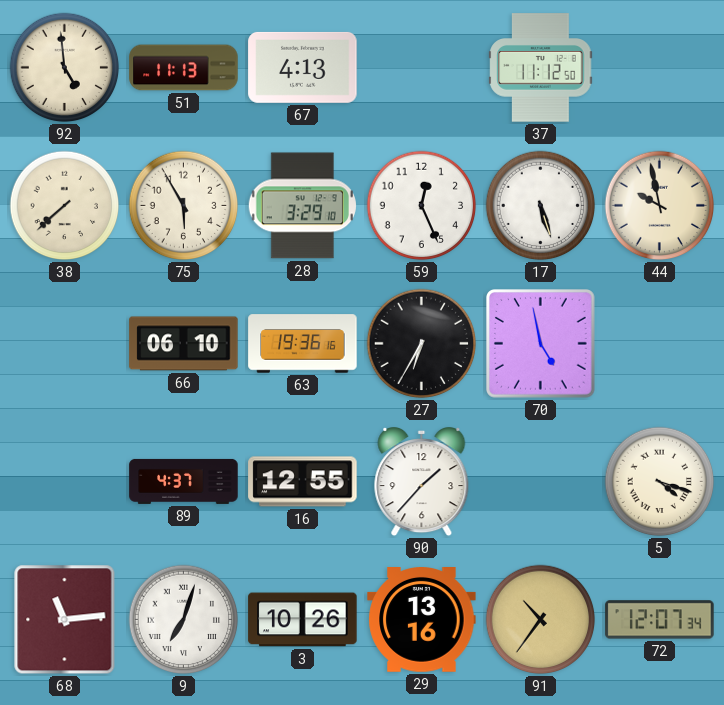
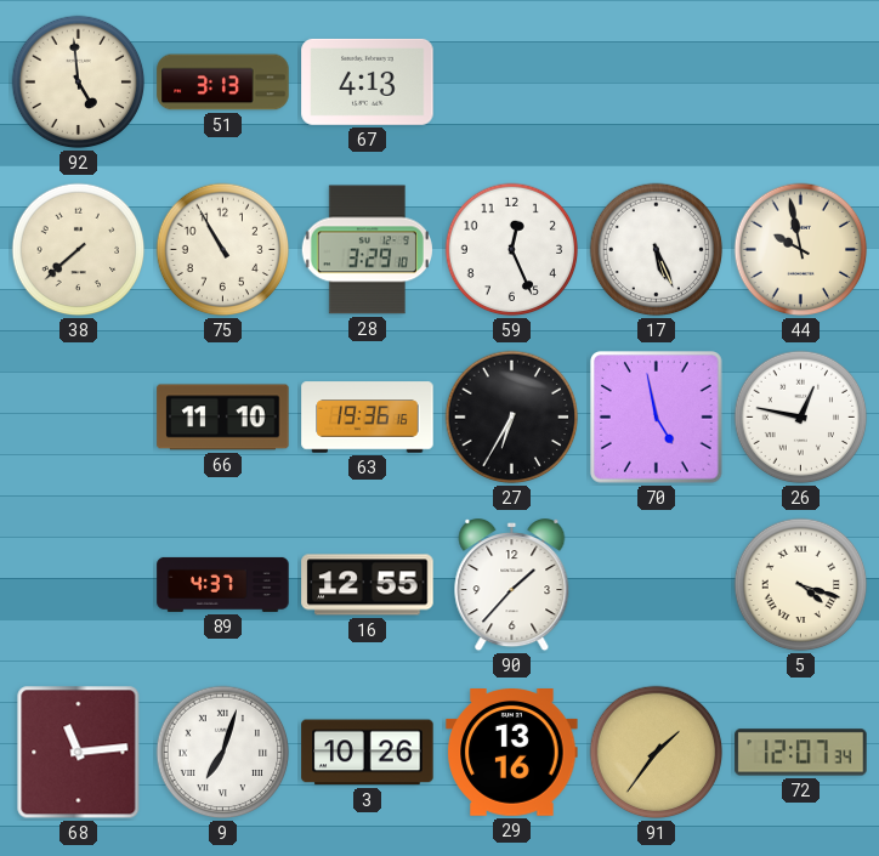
51: 11:13 -> 3:13 (223, 83)
37: 11:12 -> none (541, 68)
75: 5:55 -> 10:55 (223, 250)
17: 5:27 -> 5:26 (657, 250)
66: 06:10 -> 11:10 (223, 418)
26: none -> 12:47 (801, 418)
91: 10:36 -> 1:36 (657, 753)
